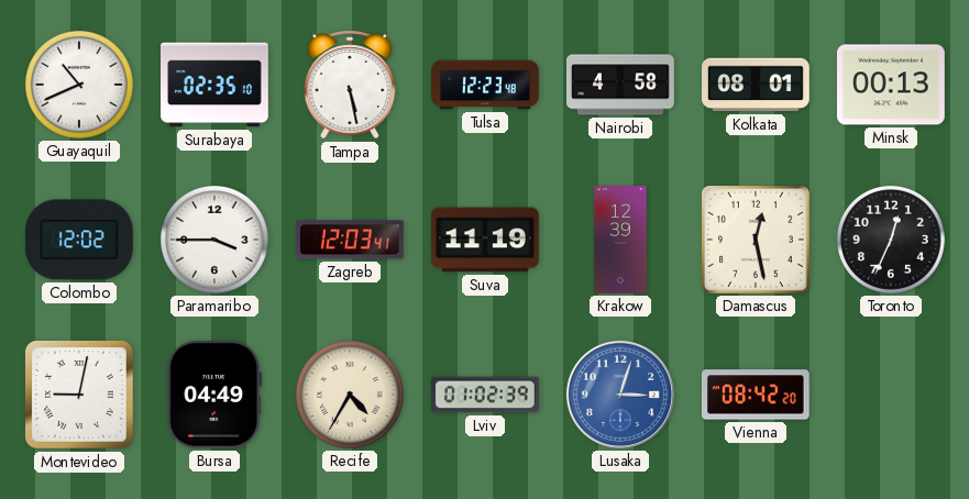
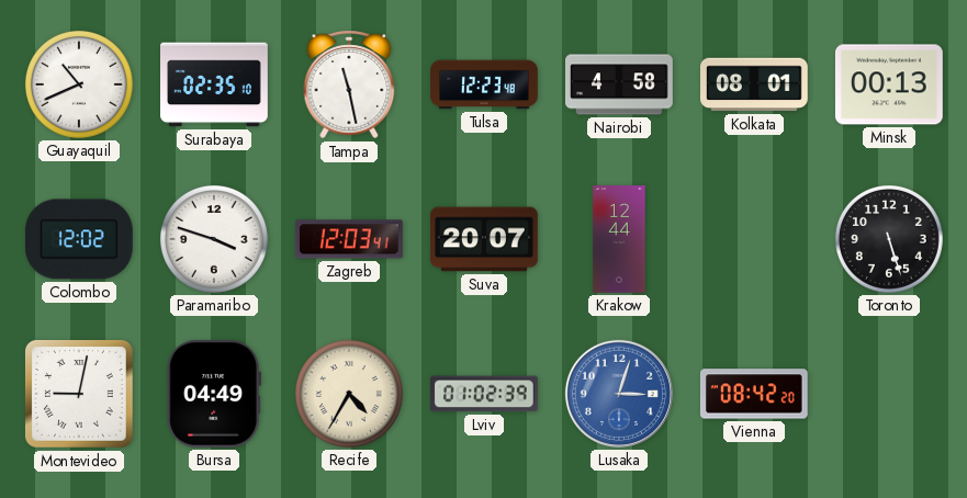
Tampa: 5:28 -> 11:28 (349, 84)
Paramaribo: 3:45 -> 3:48 (214, 239)
Suva: 11:19 -> 20:07 (485, 239)
Krakow: 12:39 -> 12:44 (619, 239)
Damascus: 12:28 -> none (756, 240)
Toronto: 12:34 -> 5:27 (889, 239)
